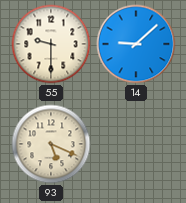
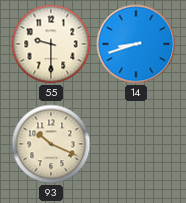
14: 9:08 -> 8:42 (136, 44)
93: 5:19 -> 10:19 (51, 144)
